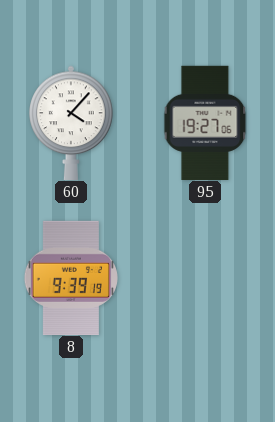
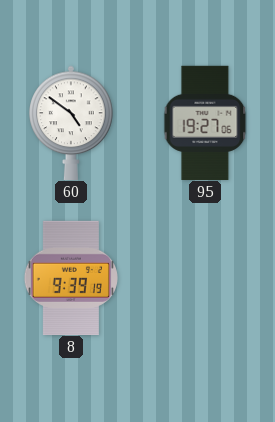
60: 4:07 -> 4:51 (71, 122)
